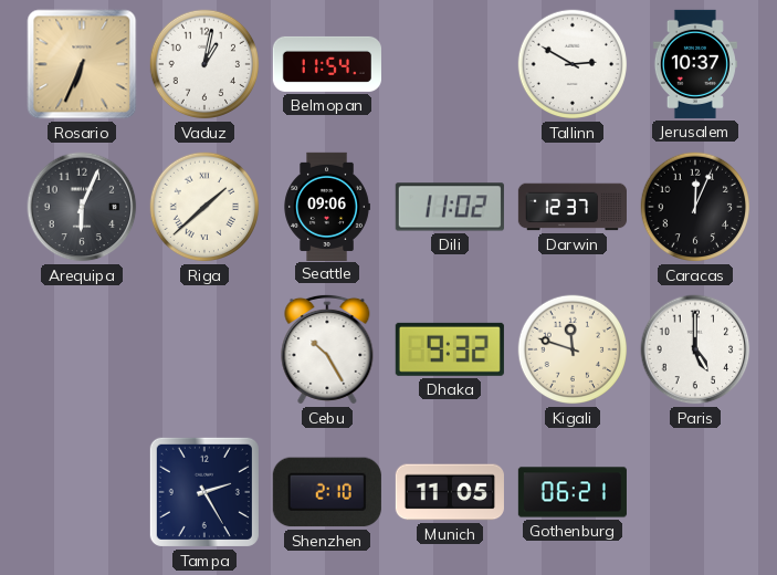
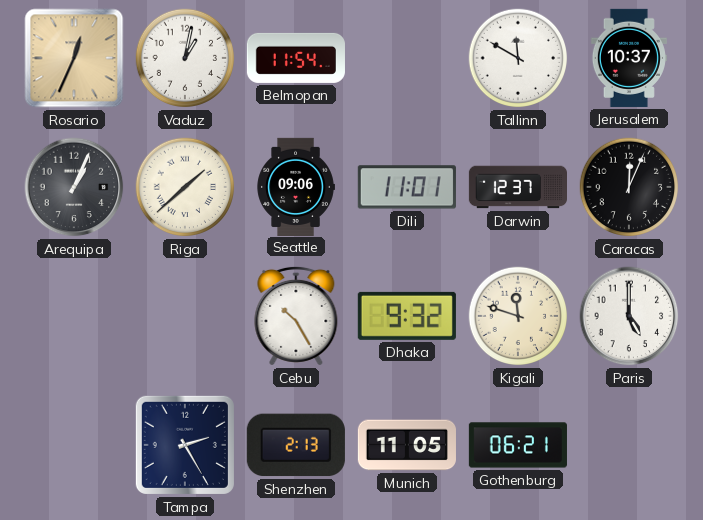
Rosario: 6:34 -> 12:34 (74, 58)
Tallinn: 2:50 -> 11:50 (518, 58)
Arequipa: 6:04 -> 1:04 (74, 187)
Dili: 11:02 -> 11:01 (407, 187)
Shenzhen: 2:10 -> 2:13 (296, 445)
